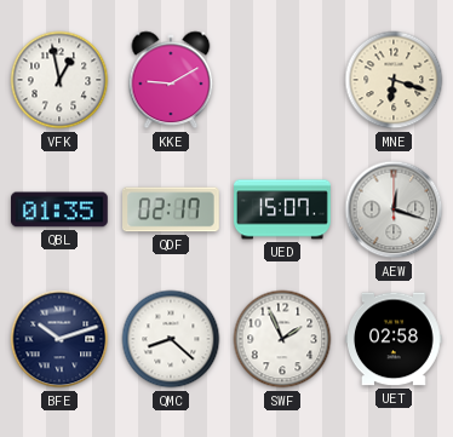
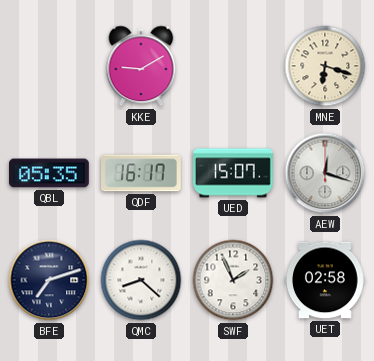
VFK: 12:58 -> none (59, 80)
QBL: 01:35 -> 05:35 (50, 173)
QDF: 02:17 -> 16:17 (142, 173)
BFE: 10:12 -> 7:12 (49, 280)
